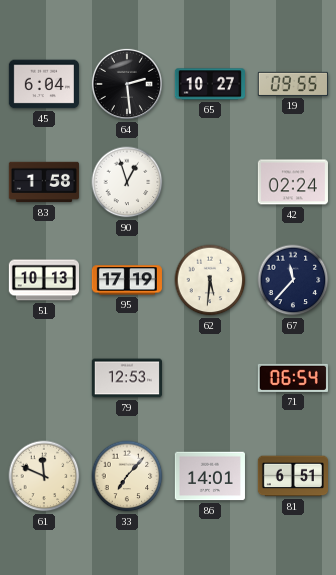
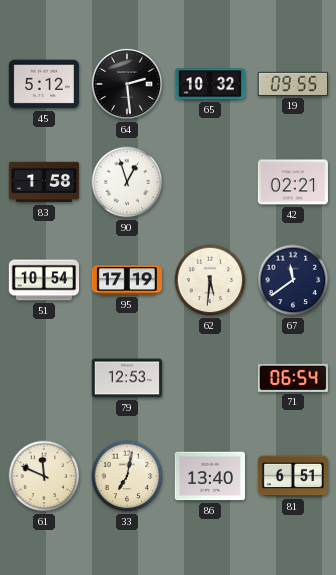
45: 6:04 -> 5:12 (43, 84)
65: 10:27 -> 10:32 (209, 84)
42: 02:24 -> 02:21 (293, 182)
51: 10:13 -> 10:54 (43, 280)
67: 11:37 -> 11:39 (293, 280)
33: 7:07 -> 7:02 (127, 476)
86: 14:01 -> 13:40 (210, 476)
